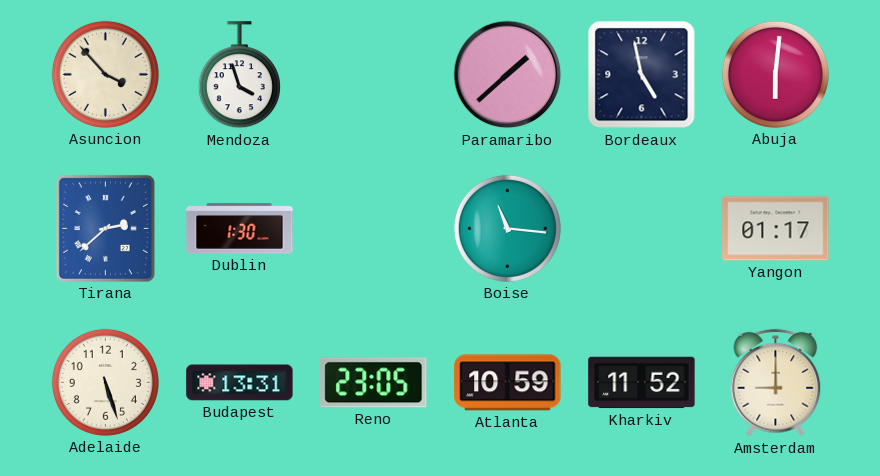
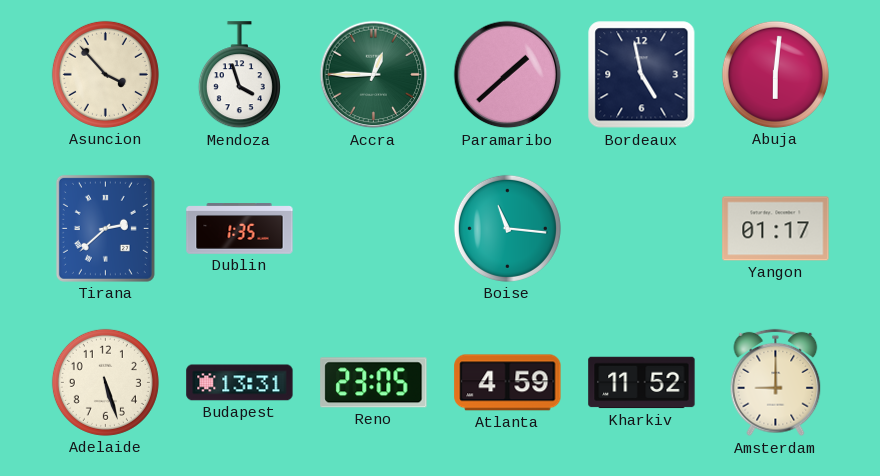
Accra: none -> 12:45 (374, 75)
Dublin: 1:30 -> 1:35 (240, 229)
Atlanta: 10:59 -> 4:59 (508, 383)
